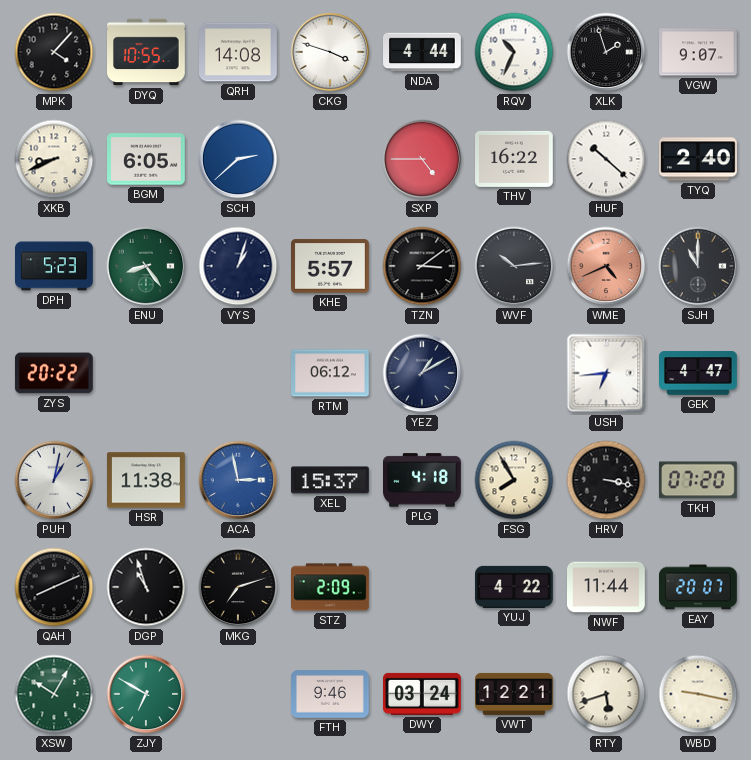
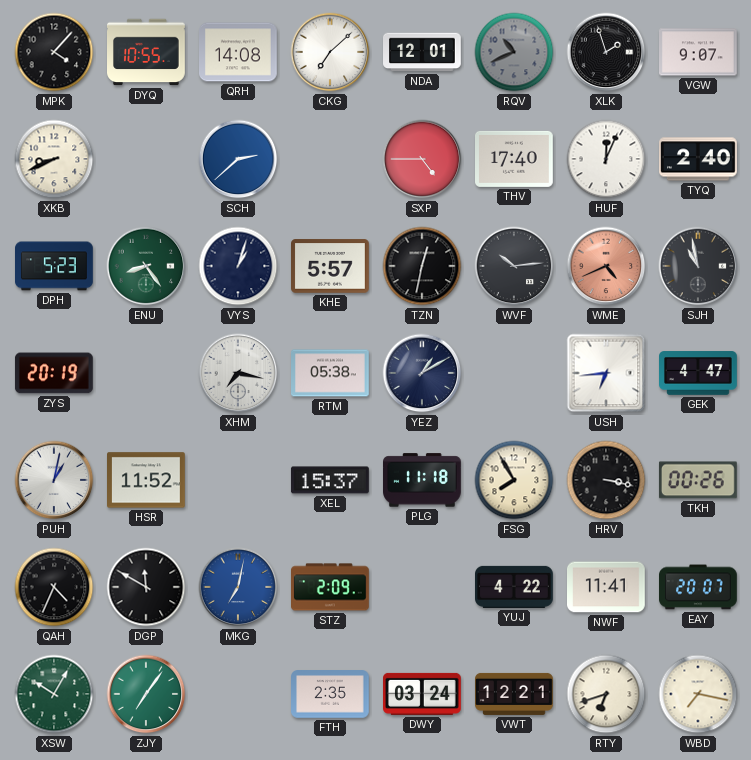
CKG: 3:48 -> 7:08 (330, 52)
NDA: 4:44 -> 12:01 (423, 52)
RQV: 10:34 -> 10:41 (514, 52)
RQV dial: white -> grey (514, 52)
BGM: 6:05 -> none (147, 159)
THV: 16:22 -> 17:40 (515, 159)
HUF: 10:22 -> 12:04 (606, 159)
TZN: 3:09 -> 12:32 (422, 266)
SJH: 11:00 -> 10:58 (698, 266)
ZYS: 20:22 -> 20:19 (54, 373)
XHM: none -> 7:17 (238, 373)
RTM: 06:12 -> 05:38 (331, 373)
HSR: 11:38 -> 11:52 (147, 480)
ACA: 2:58 -> none (238, 480)
PLG: 4:18 -> 11:18 (423, 480)
TKH: 07:20 -> 00:26 (698, 480)
QAH: 8:11 -> 4:34 (54, 587)
DGP: 10:57 -> 11:50 (146, 587)
MKG: 7:12 -> 7:02 (238, 587)
MKG dial: black -> blue (238, 587)
NWF: 11:44 -> 11:41 (607, 587)
ZJY: 6:50 -> 7:06 (146, 694)
FTH: 9:46 -> 2:35 (331, 694)
RTY: 5:42 -> 6:42 (606, 694)
WBD: 9:17 -> 7:17 (698, 694)
